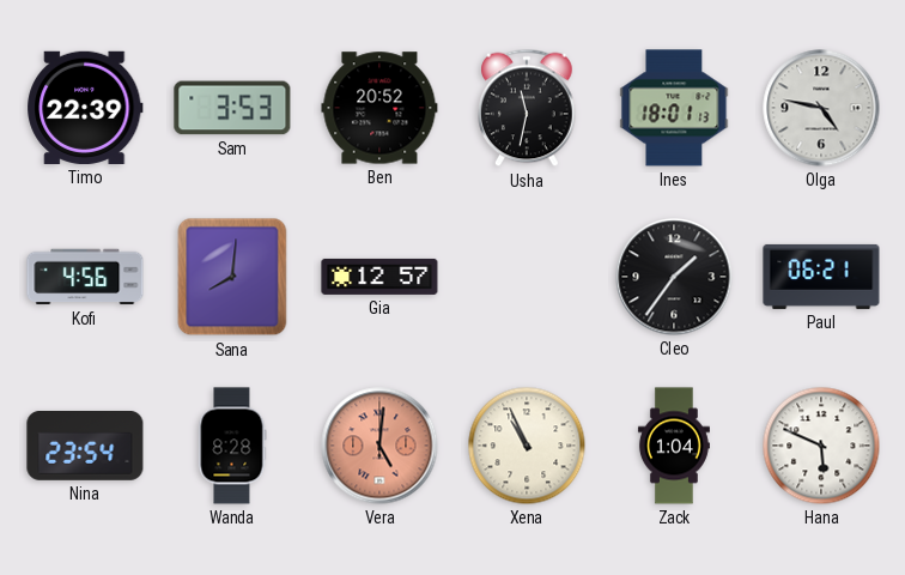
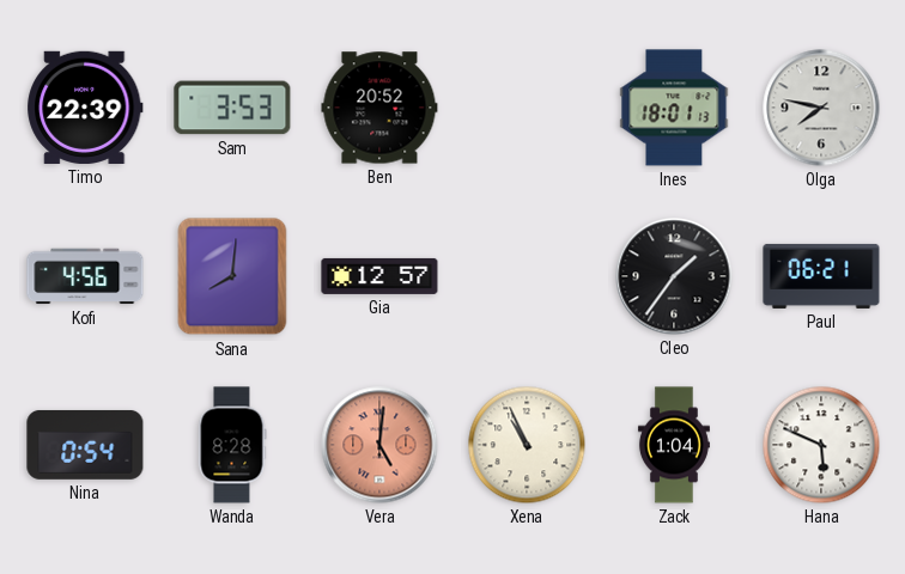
Usha: 11:32 -> none (528, 108)
Olga: 4:47 -> 7:47 (821, 108)
Nina: 23:54 -> 0:54 (85, 445)
